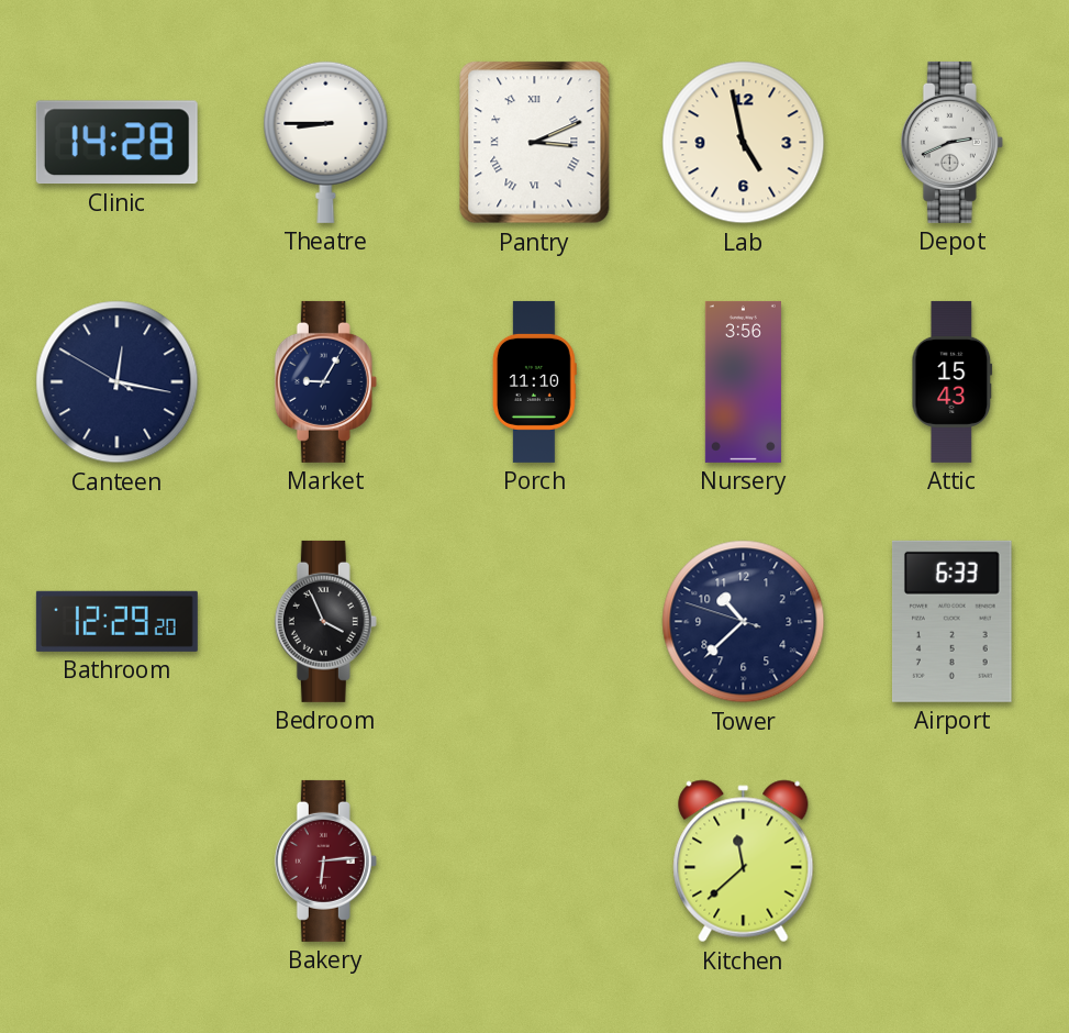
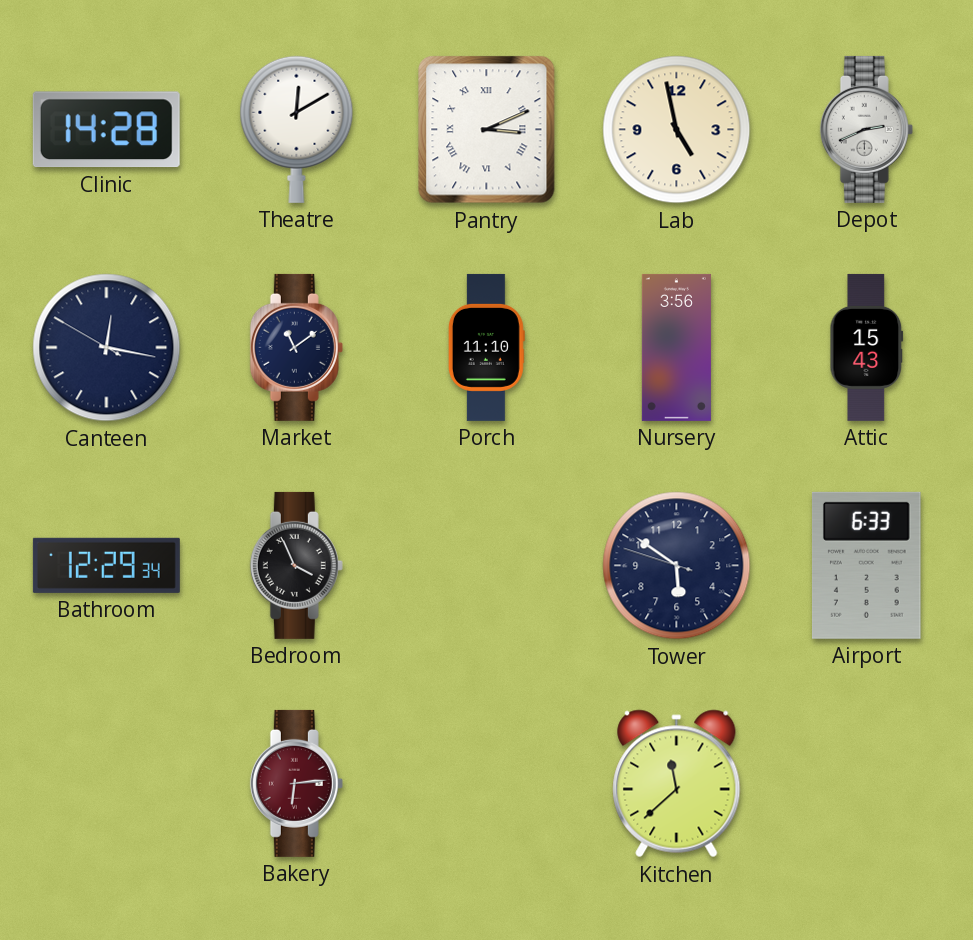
Theatre: 8:45 -> 12:10 (297, 129)
Market: 9:05 -> 11:09 (296, 347)
Bathroom: 12:29:20 -> 12:29:34 (106, 565)
Tower: 10:37 -> 5:50 (677, 566)
